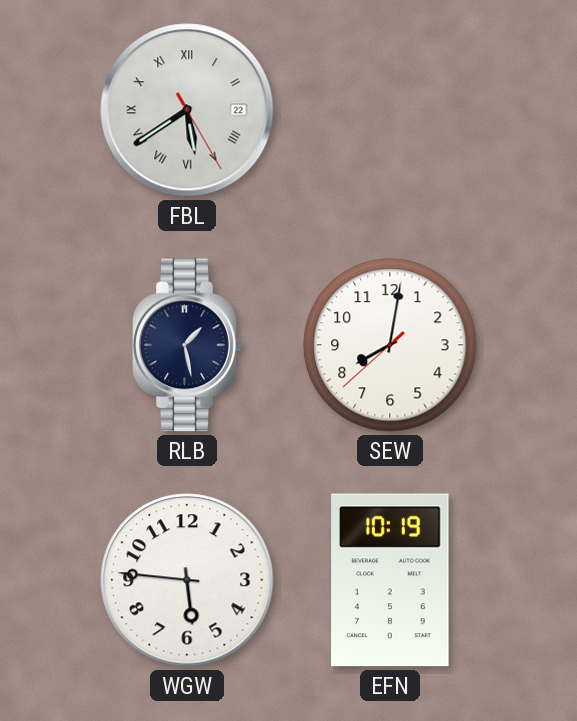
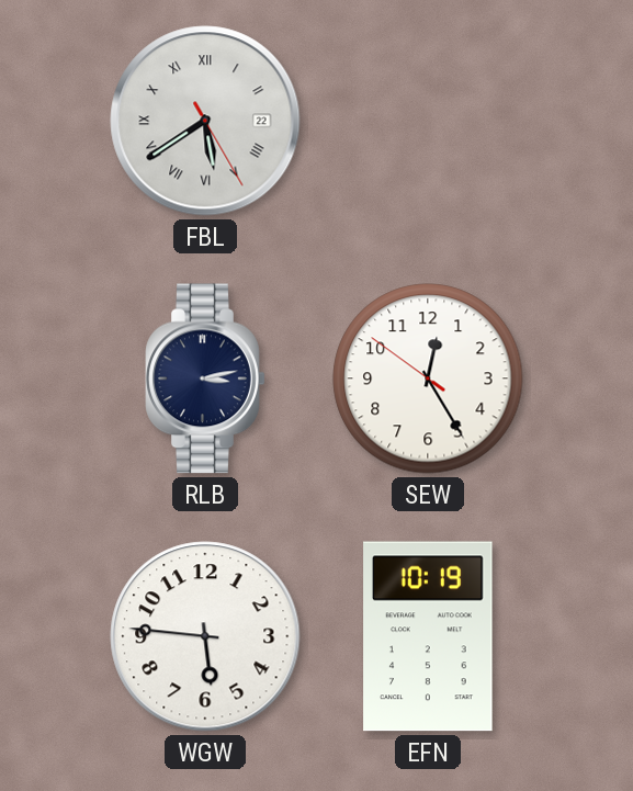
RLB: 1:28 -> 3:13 (205, 378)
SEW: 8:01 -> 12:24 (428, 378)
